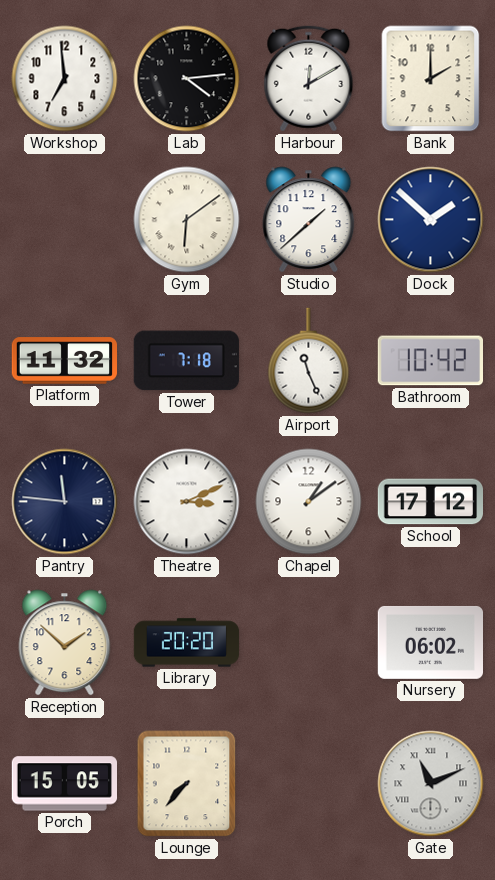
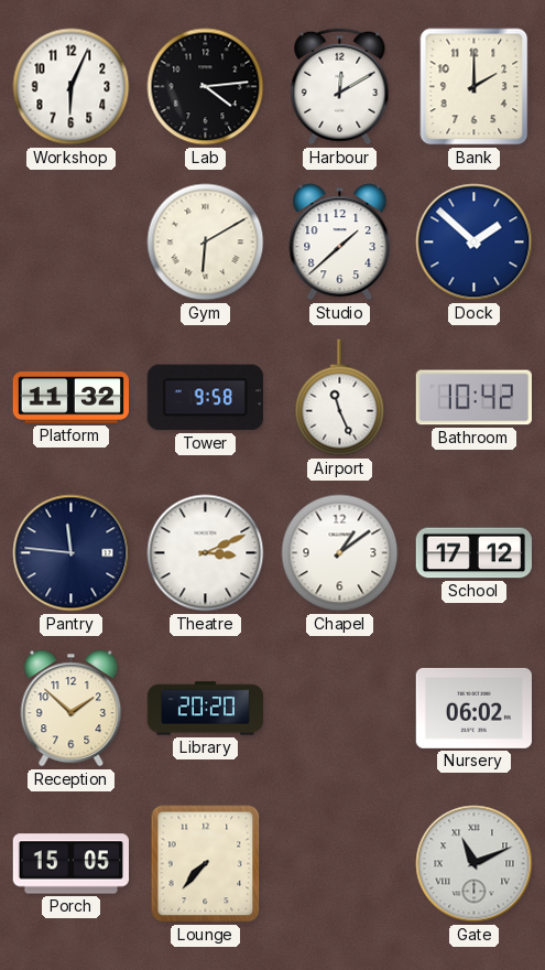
Workshop: 6:59 -> 6:04 (72, 87)
Gym: 6:09 -> 6:10 (206, 242)
Tower: 7:18 -> 9:58 (205, 398)
